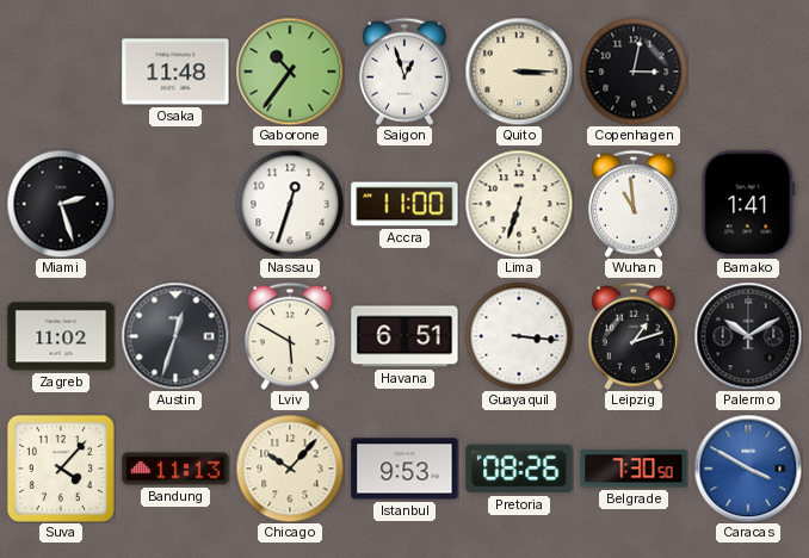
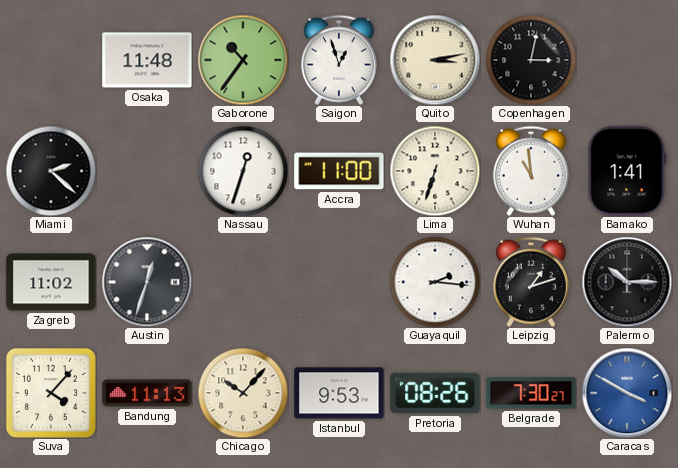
Quito: 3:15 -> 3:13 (435, 60)
Miami: 2:27 -> 2:22 (51, 171)
Lviv: 5:50 -> none (290, 336)
Havana: 6:51 -> none (404, 336)
Guayaquil: 3:16 -> 2:16 (435, 282)
Palermo: 10:10 -> 10:15 (627, 282)
Belgrade: 7:30:50 -> 7:30:27 (531, 393)
